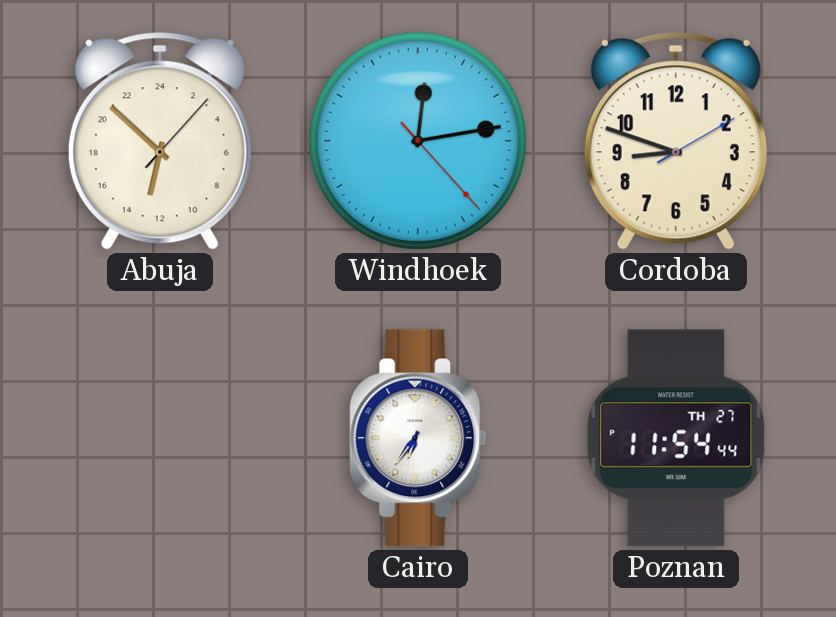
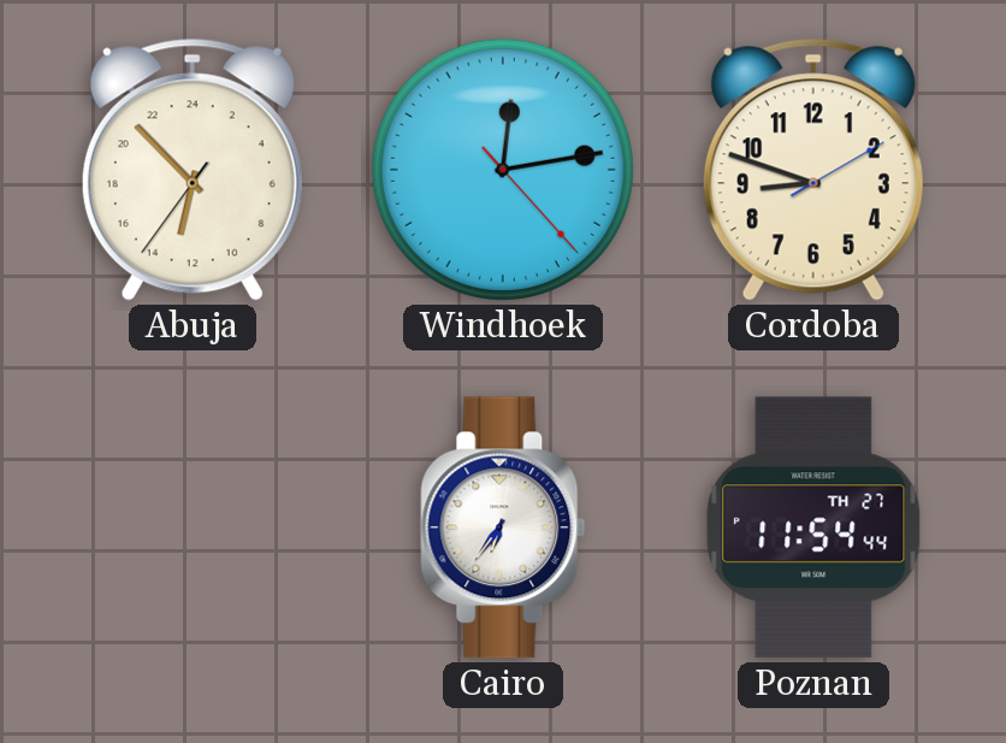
Abuja: 12:52:07 -> 12:52:36 (193, 170)
